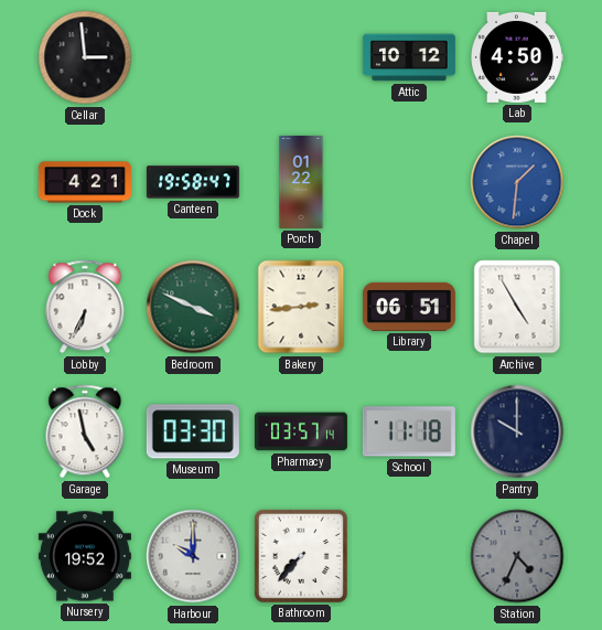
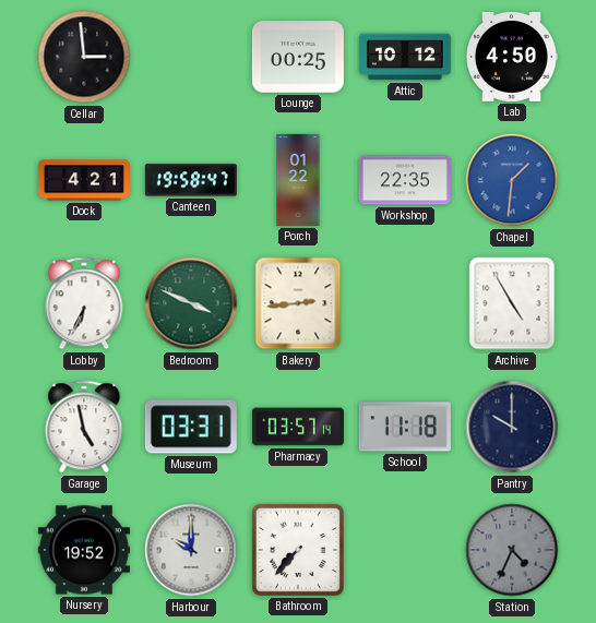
Lounge: none -> 00:25 (298, 57)
Workshop: none -> 22:35 (405, 180)
Library: 06:51 -> none (409, 307)
Museum: 03:30 -> 03:31 (191, 427)
